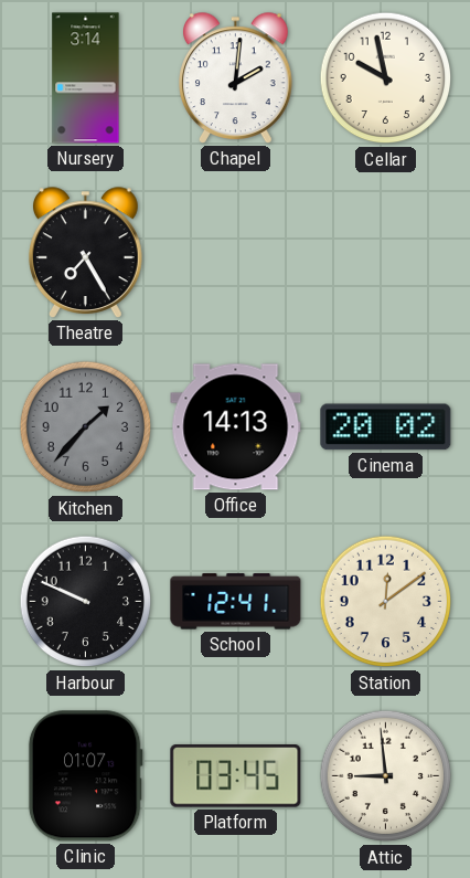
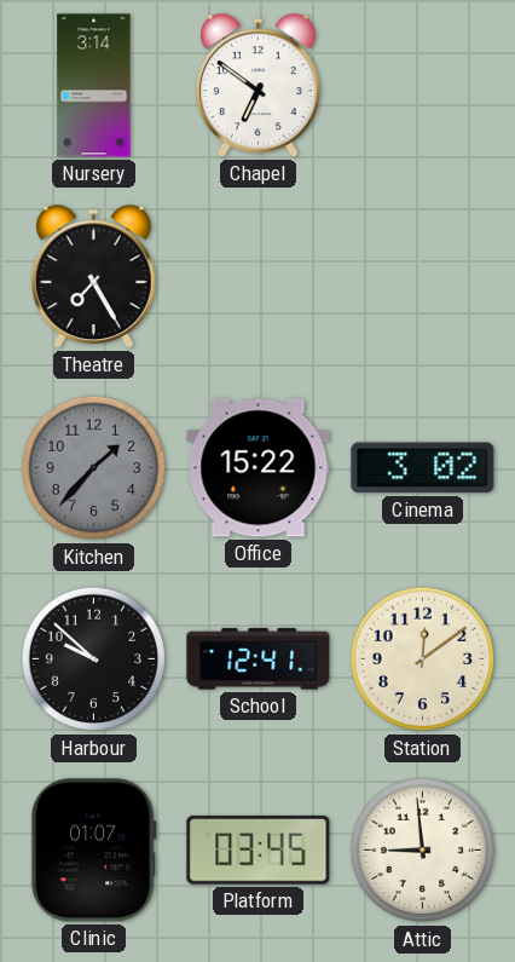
Chapel: 2:01 -> 6:51 (259, 86)
Cellar: 9:58 -> none (386, 78)
Office: 14:13 -> 15:22 (259, 468)
Cinema: 20:02 -> 3:02 (423, 468)
Harbour: 9:49 -> 9:52 (94, 659)
